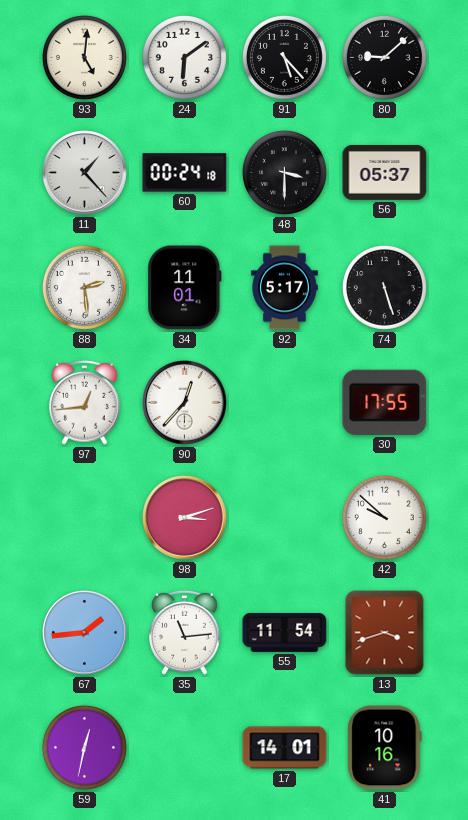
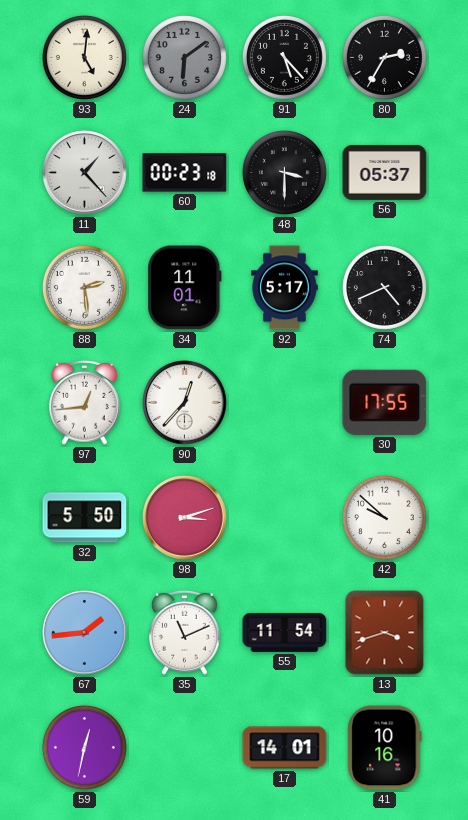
24 dial: white -> grey (184, 57)
80: 9:08 -> 2:35 (384, 57)
60: 00:24 -> 00:23 (185, 173)
74: 5:27 -> 4:41 (384, 287)
32: none -> 5:50 (85, 518)
35: 11:14 -> 11:11 (185, 632)
